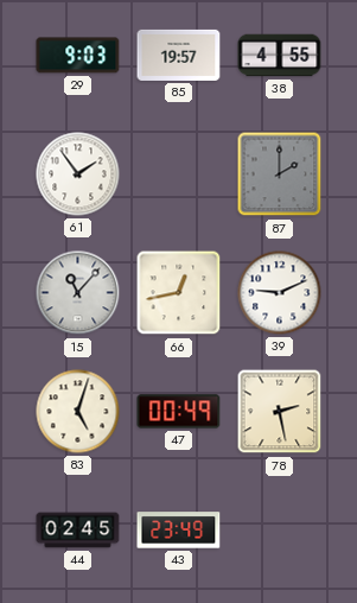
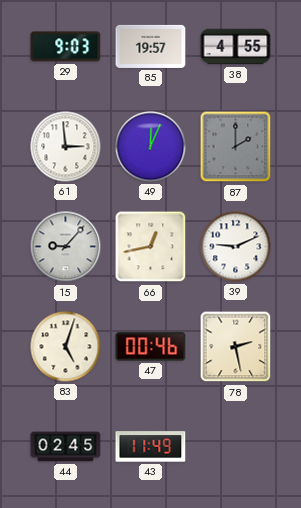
61: 1:54 -> 2:59 (66, 147)
49: none -> 12:04 (151, 147)
15: 11:07 -> 9:07 (66, 247)
47: 00:49 -> 00:46 (151, 347)
43: 23:49 -> 11:49 (151, 447)
